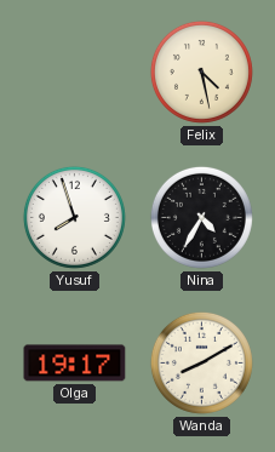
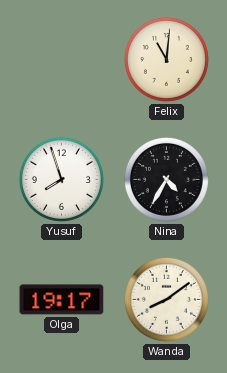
Felix: 4:28 -> 11:01 (166, 59)
Wanda: 8:10 -> 8:09 (166, 299)
